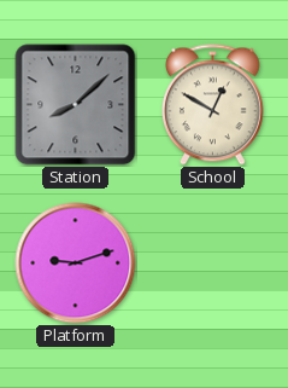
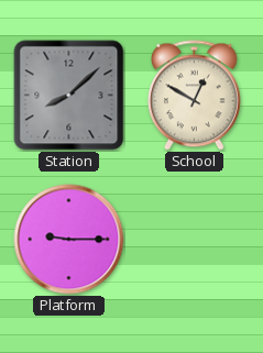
Platform: 9:12 -> 9:15 (69, 240)
